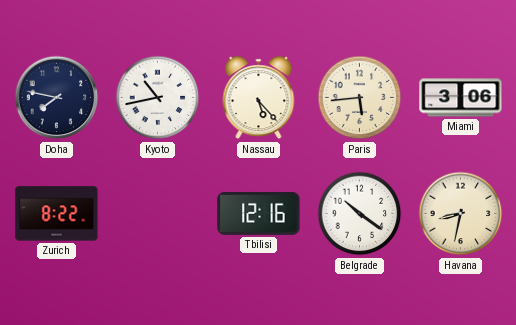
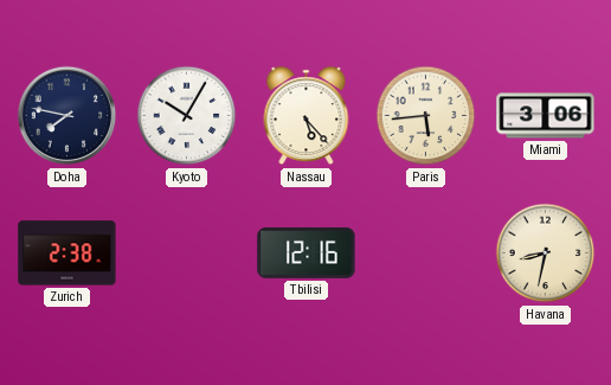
Kyoto: 10:43 -> 10:05 (187, 116)
Zurich: 8:22 -> 2:38 (67, 254)
Belgrade: 10:21 -> none (360, 214)
